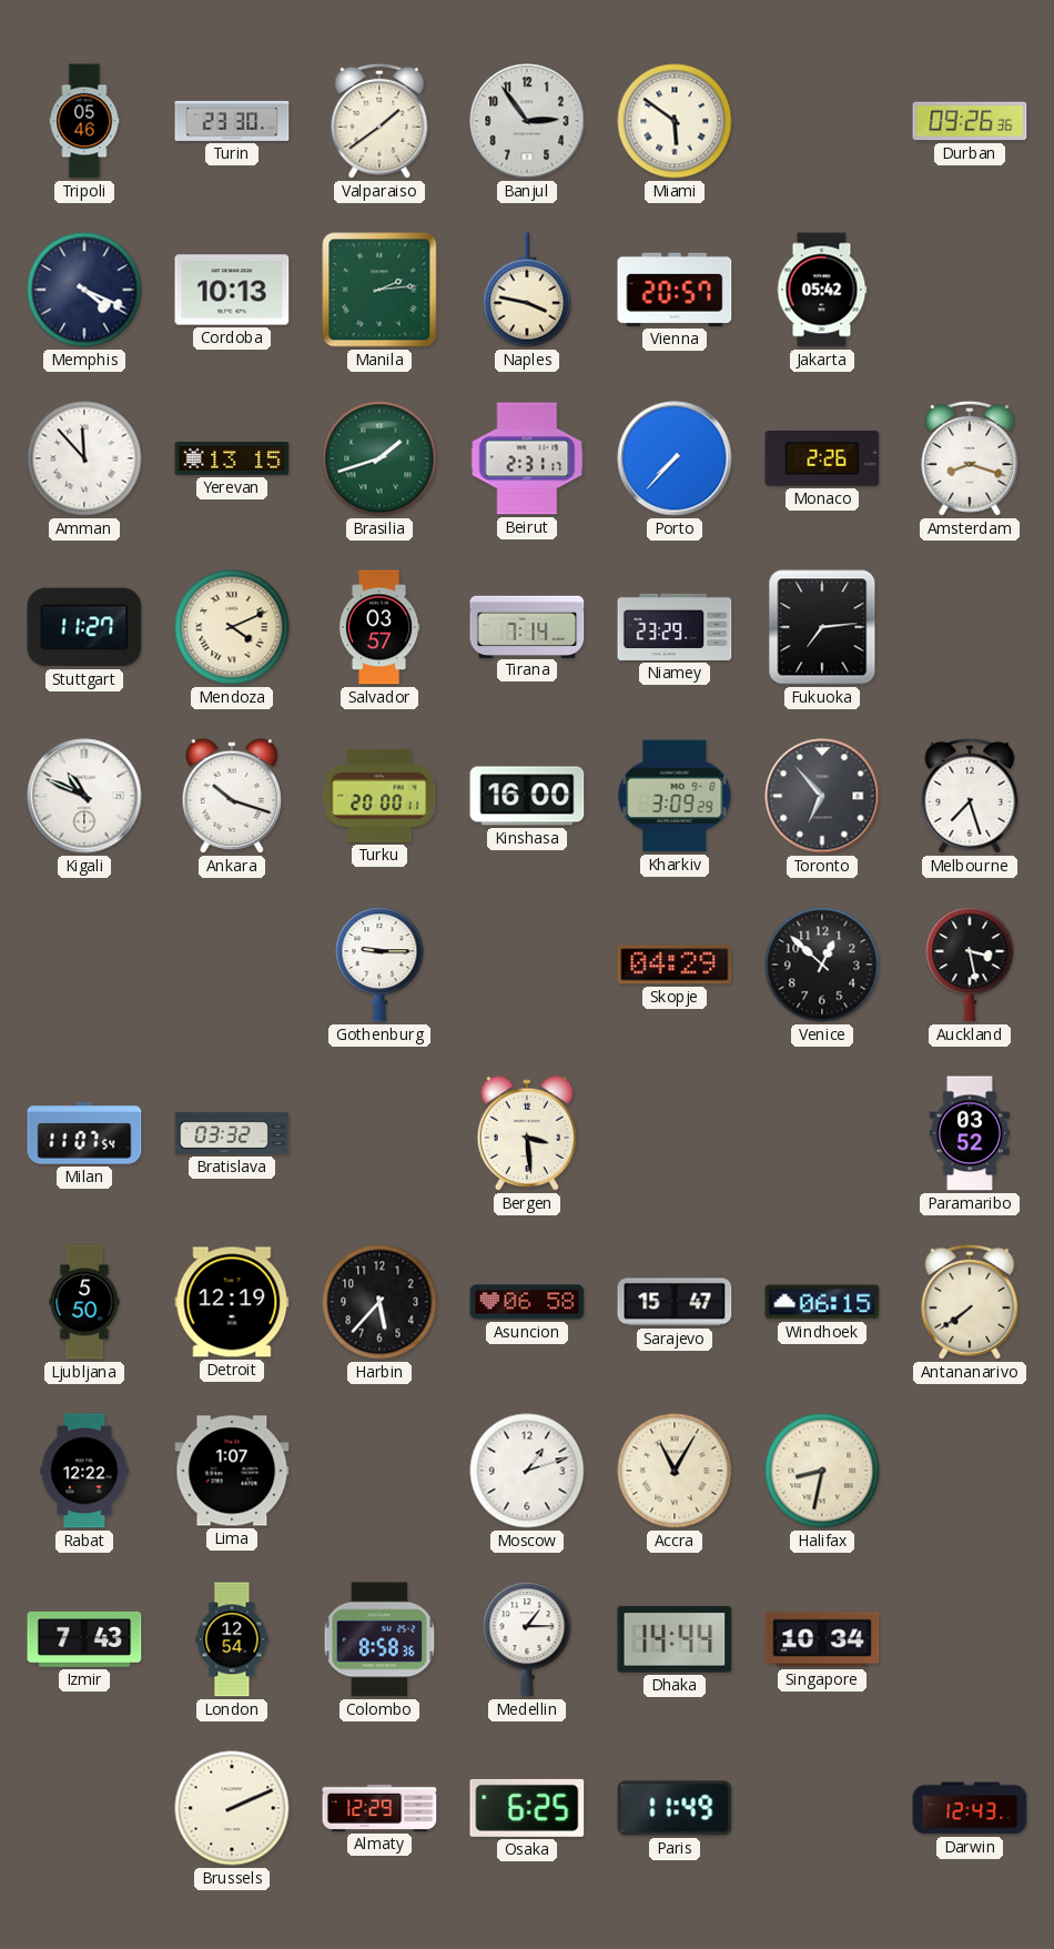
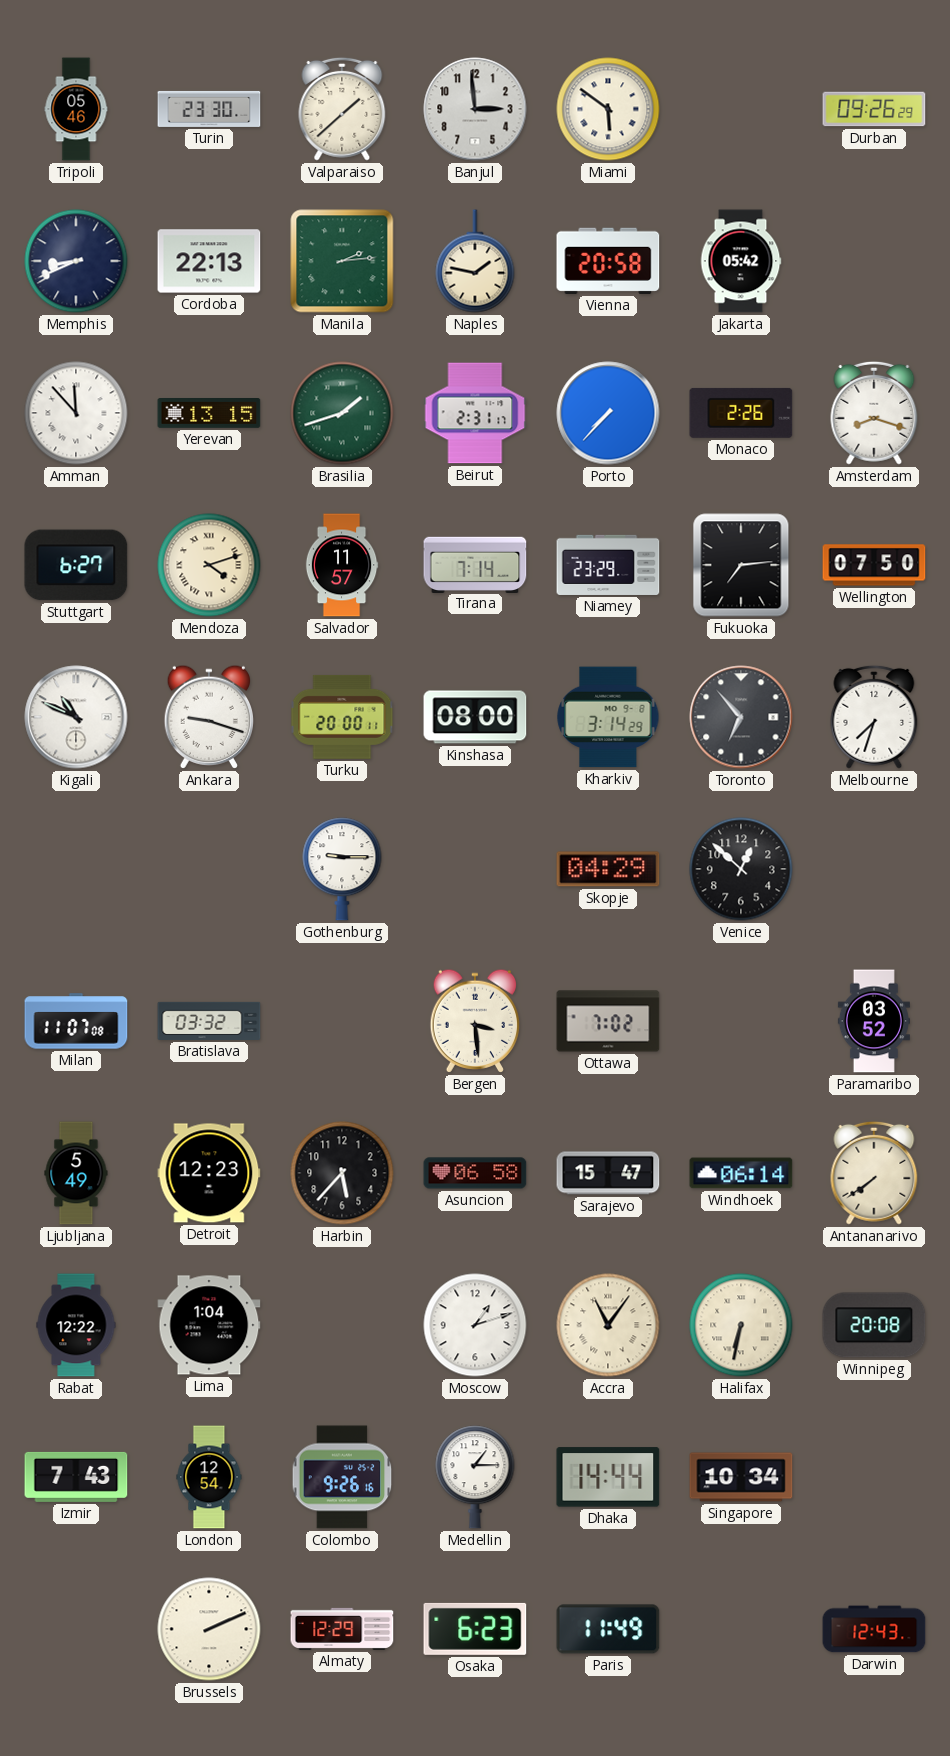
Valparaiso: 1:39 -> 1:38 (342, 109)
Banjul: 2:54 -> 2:59 (475, 109)
Durban: 09:26:36 -> 09:26:29 (874, 109)
Memphis: 4:19 -> 8:41 (76, 261)
Cordoba: 10:13 -> 22:13 (209, 261)
Naples: 3:47 -> 1:47 (475, 261)
Vienna: 20:57 -> 20:58 (608, 261)
Stuttgart: 11:27 -> 6:27 (76, 565)
Mendoza: 4:11 -> 4:12 (209, 565)
Salvador: 03:57 -> 11:57 (342, 565)
Wellington: none -> 07:50 (874, 565)
Ankara: 10:18 -> 9:18 (209, 717)
Kinshasa: 16:00 -> 08:00 (475, 717)
Kharkiv: 3:09 -> 3:14 (608, 717)
Melbourne: 7:27 -> 7:33 (874, 717)
Auckland: 3:28 -> none (970, 965)
Milan: 11:07:54 -> 11:07:08 (76, 1021)
Ottawa: none -> 7:02 (608, 1021)
Ljubljana: 5:50 -> 5:49 (76, 1173)
Detroit: 12:19 -> 12:23 (209, 1173)
Windhoek: 06:15 -> 06:14 (741, 1173)
Lima: 1:07 -> 1:04 (209, 1325)
Accra: 11:05 -> 11:06 (608, 1325)
Halifax: 8:32 -> 6:32 (741, 1325)
Winnipeg: none -> 20:08 (874, 1325)
Colombo: 8:58 -> 9:26 (342, 1477)
Osaka: 6:25 -> 6:23 (475, 1629)
